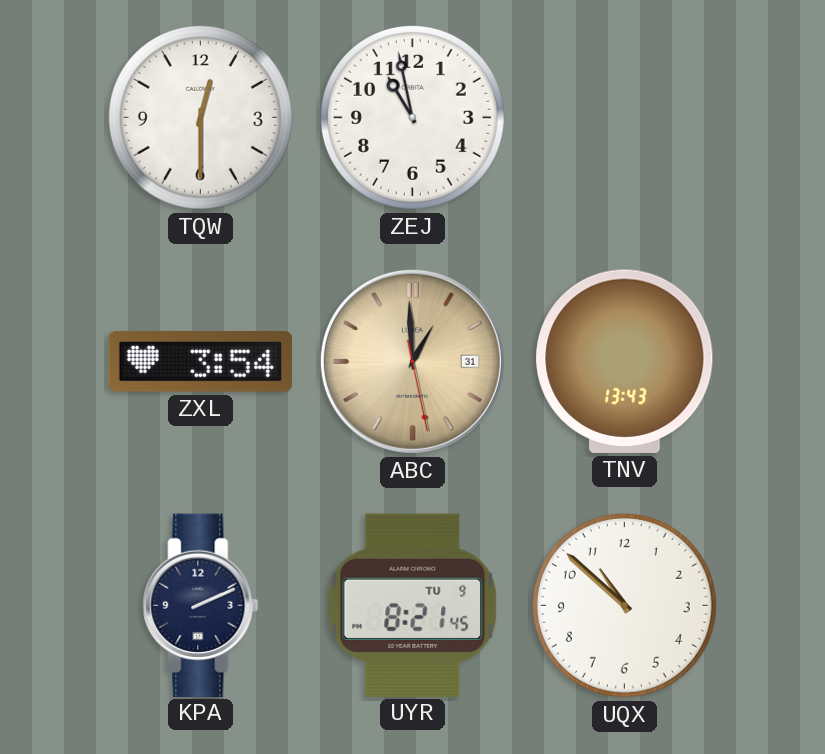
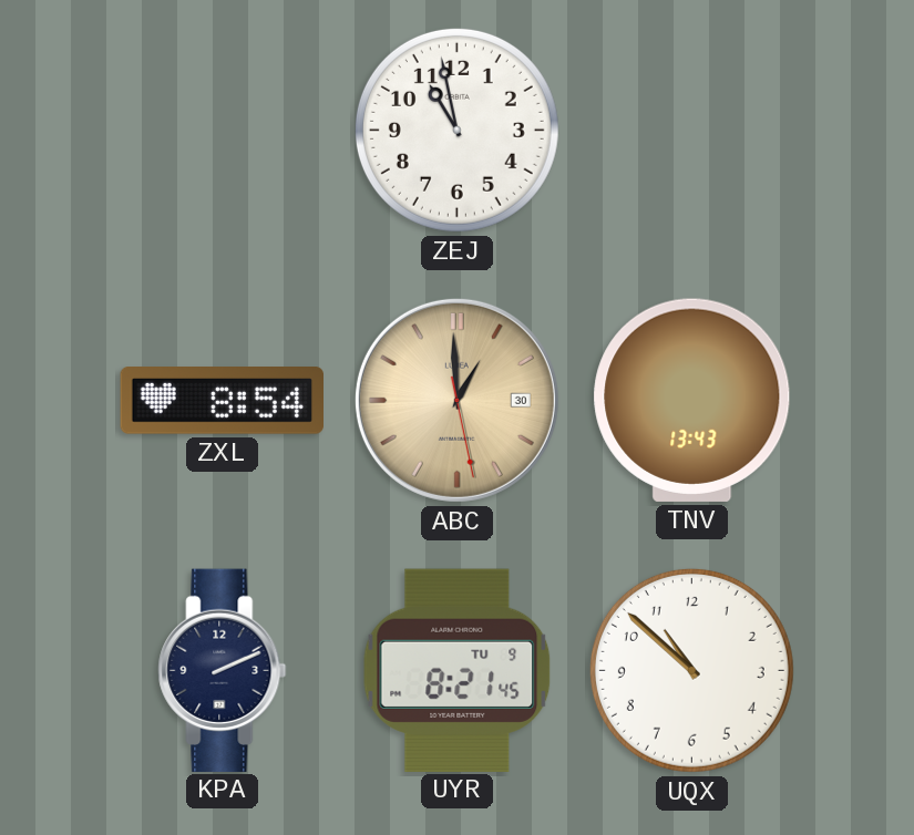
TQW: 12:30 -> none (200, 117)
ZXL: 3:54 -> 8:54 (222, 401)
ABC date: 31 -> 30 (456, 400)
